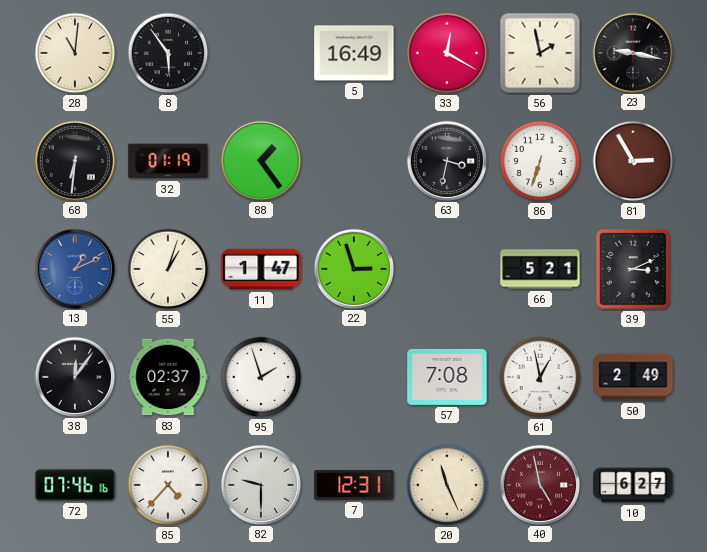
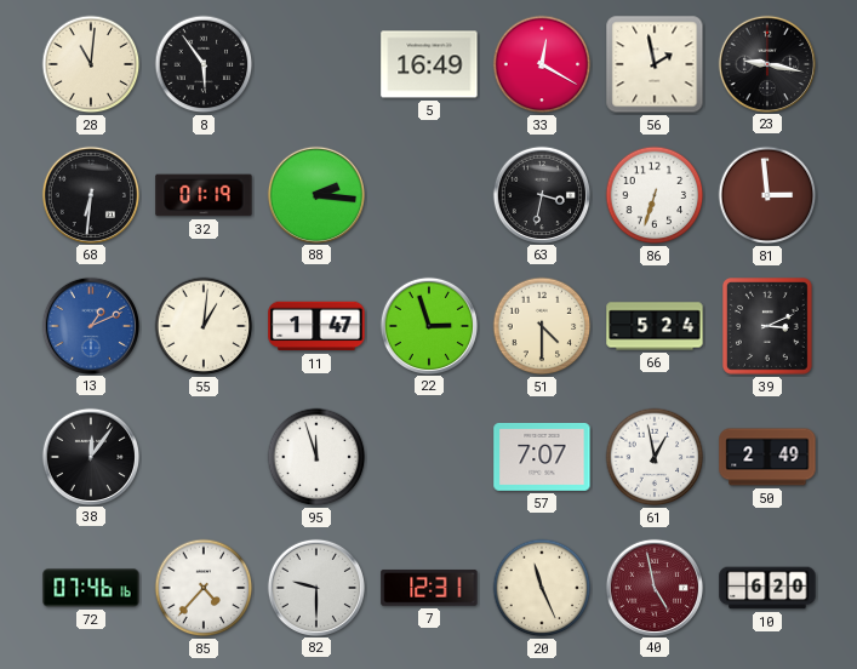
88: 1:24 -> 2:16 (315, 194)
81: 2:55 -> 2:59 (767, 195)
55: 1:03 -> 1:01 (204, 326)
51: none -> 4:30 (542, 326)
66: 5:21 -> 5:24 (655, 326)
83: 02:37 -> none (168, 377)
95: 1:57 -> 11:57 (316, 457)
57: 7:08 -> 7:07 (542, 457)
10: 6:27 -> 6:20 (767, 588)
